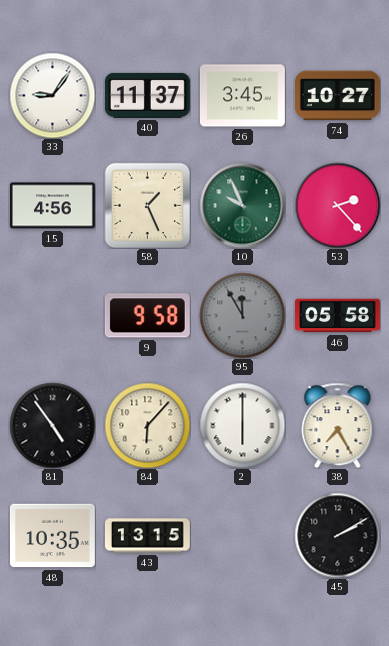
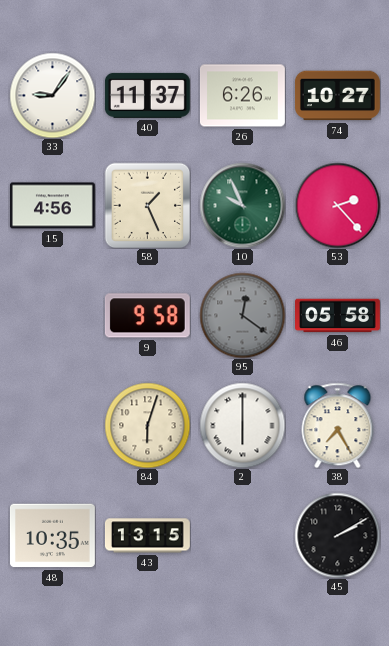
26: 3:45 -> 6:26 (242, 96)
95: 11:55 -> 12:21 (242, 315)
81: 4:54 -> none (52, 425)
84: 6:07 -> 6:03 (147, 425)
